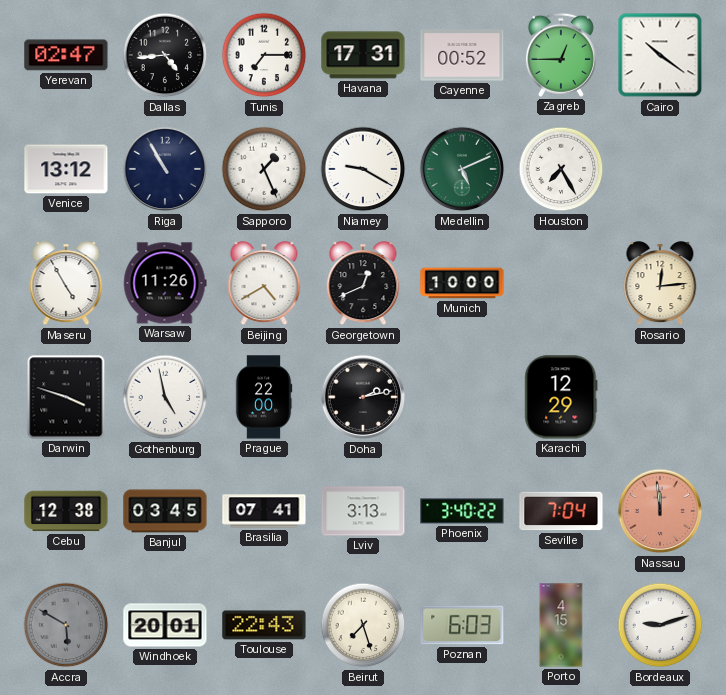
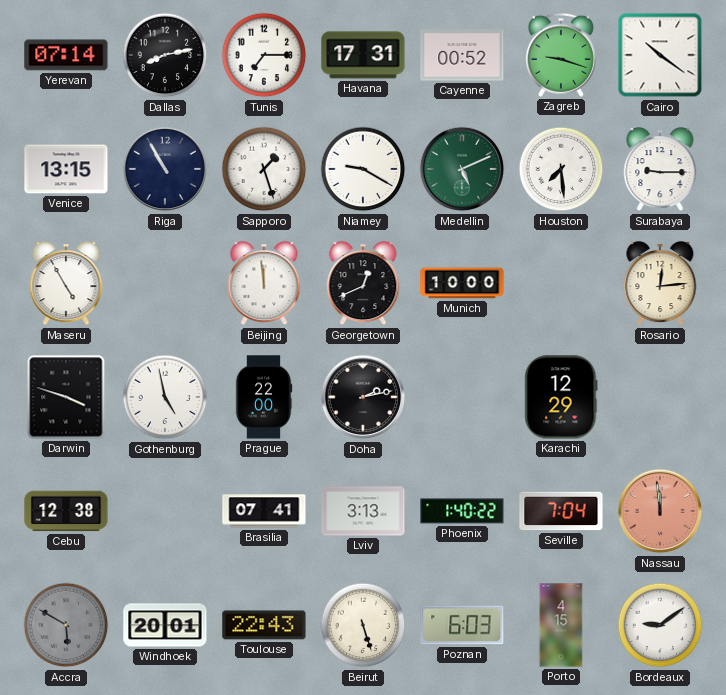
Yerevan: 02:47 -> 07:14 (66, 55)
Dallas: 4:44 -> 8:13 (165, 55)
Zagreb: 12:45 -> 9:18 (561, 55)
Venice: 13:12 -> 13:15 (66, 169)
Sapporo: 1:26 -> 1:27 (264, 169)
Houston: 7:25 -> 7:29 (561, 169)
Surabaya: none -> 9:15 (660, 170)
Warsaw: 11:26 -> none (165, 283)
Beijing: 4:40 -> 11:59 (264, 284)
Banjul: 03:45 -> none (165, 511)
Phoenix: 3:40 -> 1:40 (462, 511)
Beirut: 7:27 -> 5:27 (363, 625)
Bordeaux: 9:12 -> 9:09 (660, 625)
